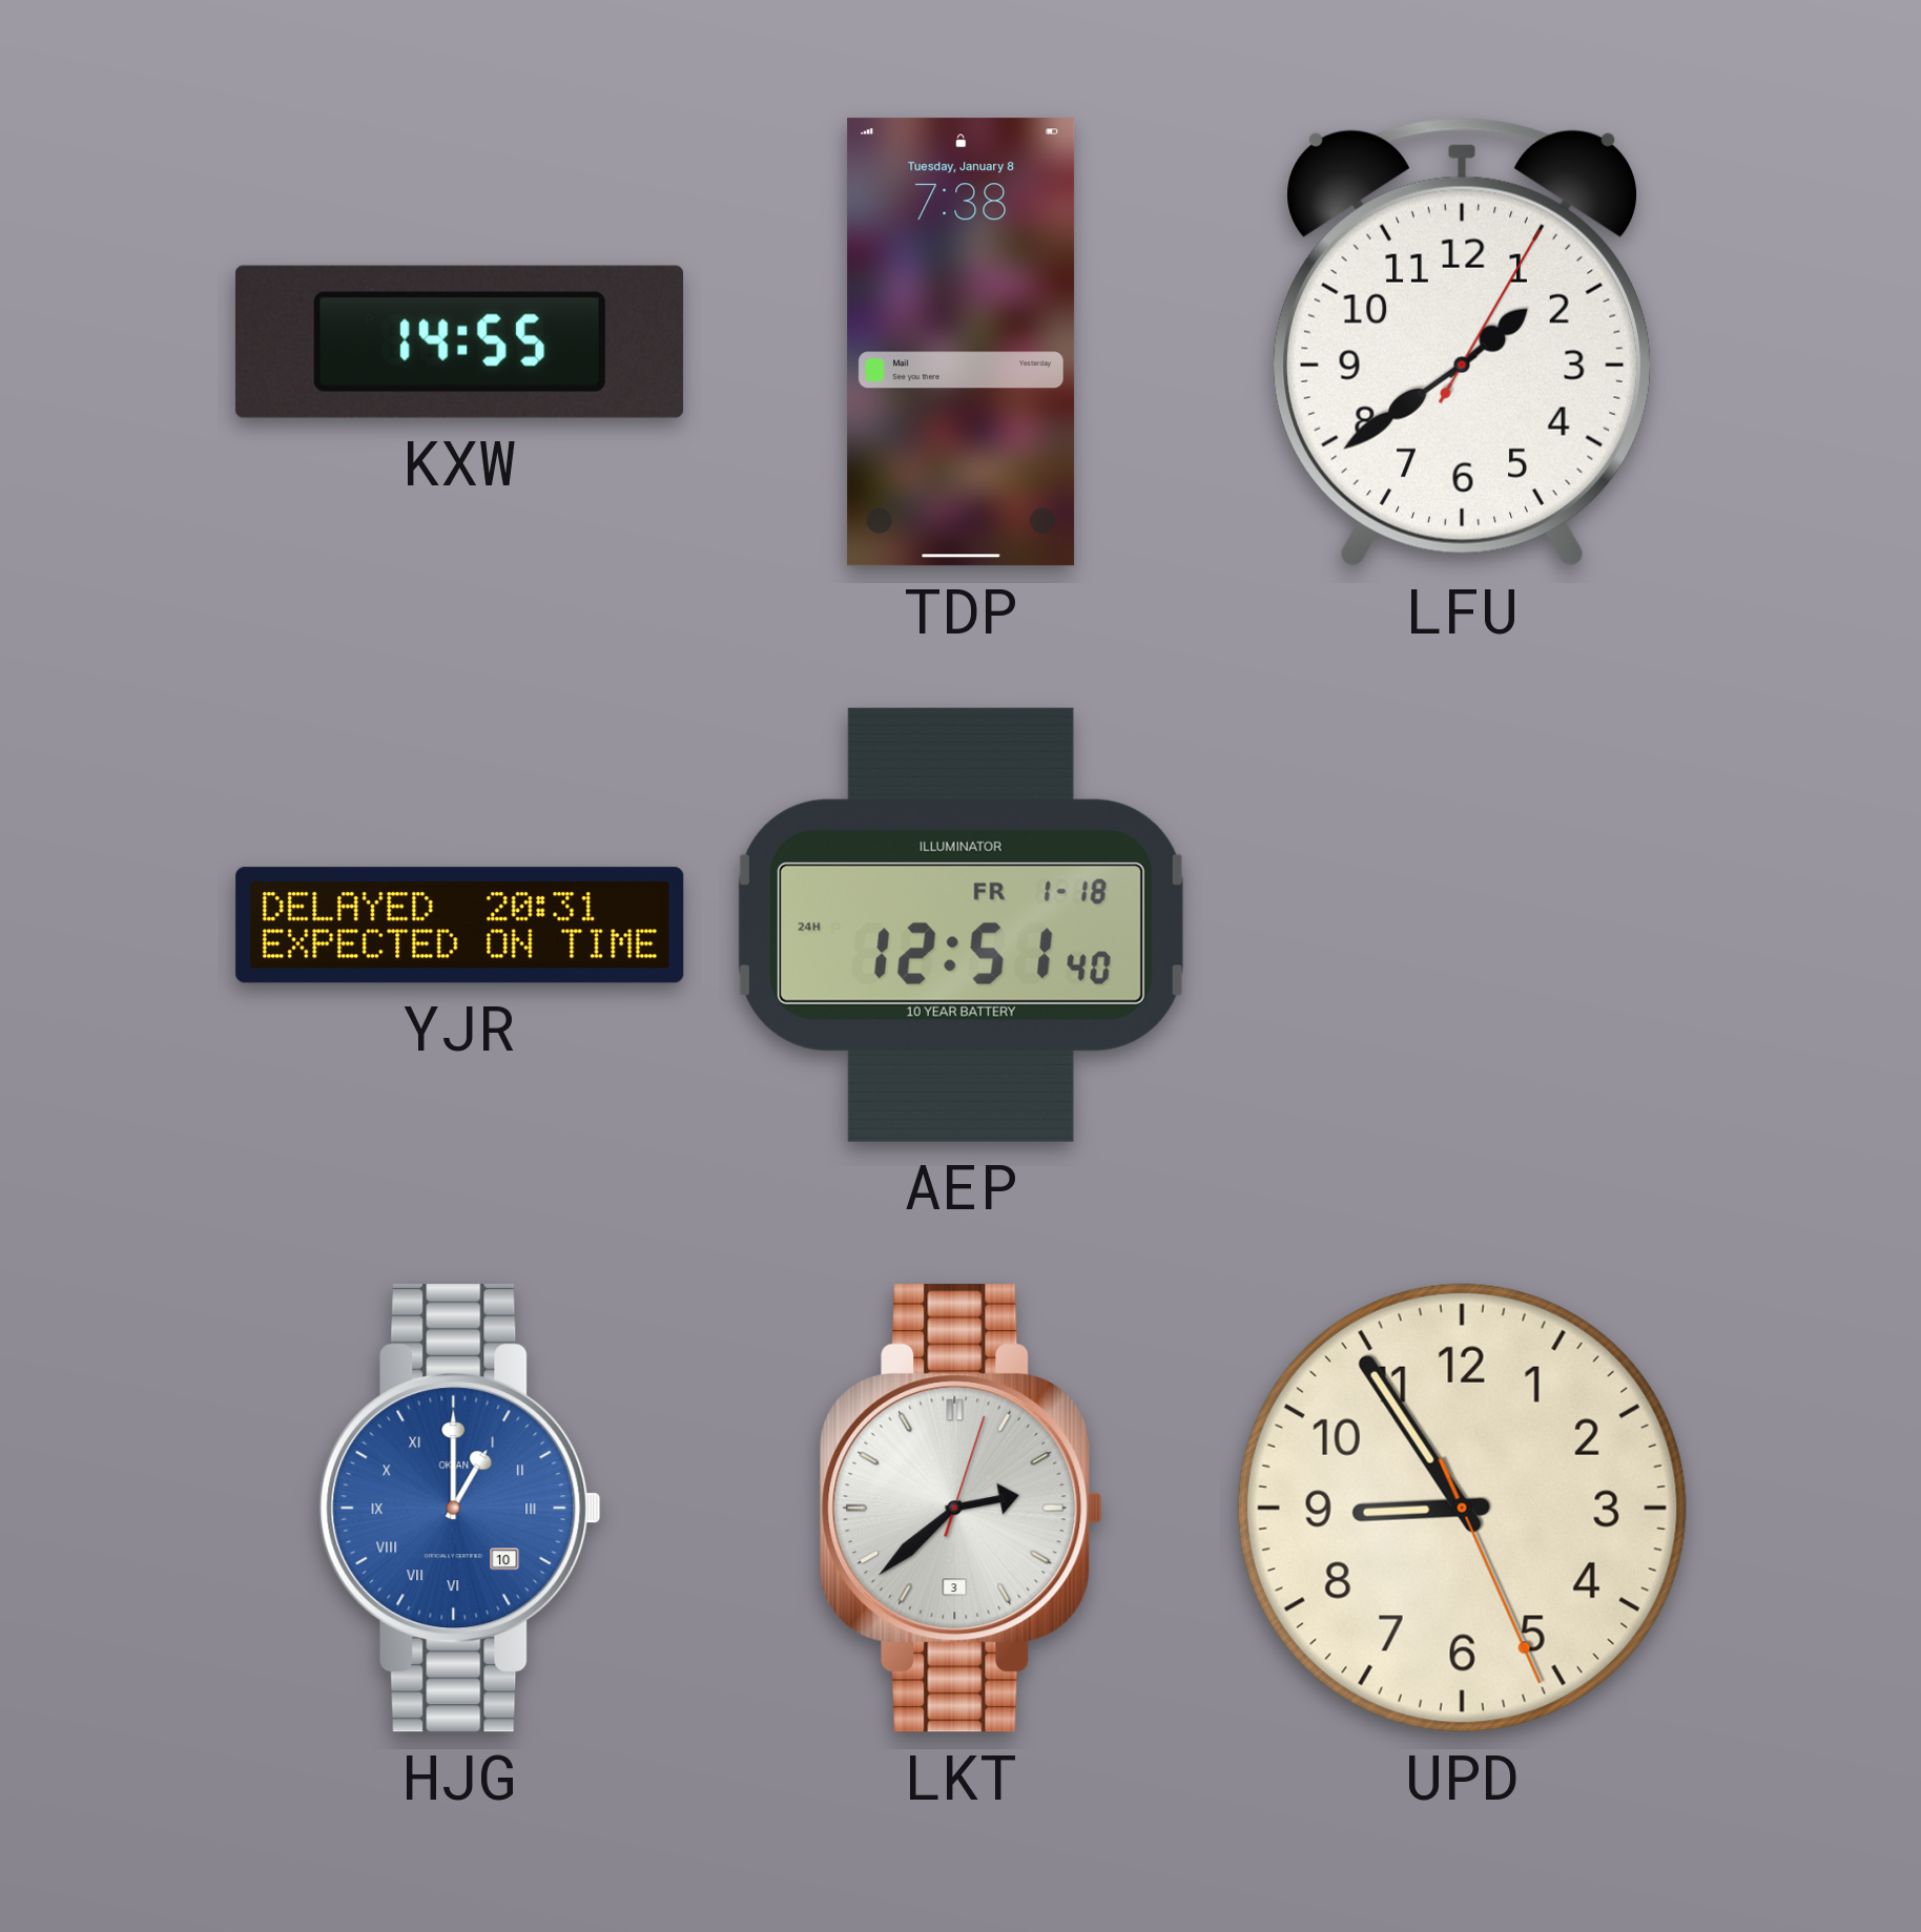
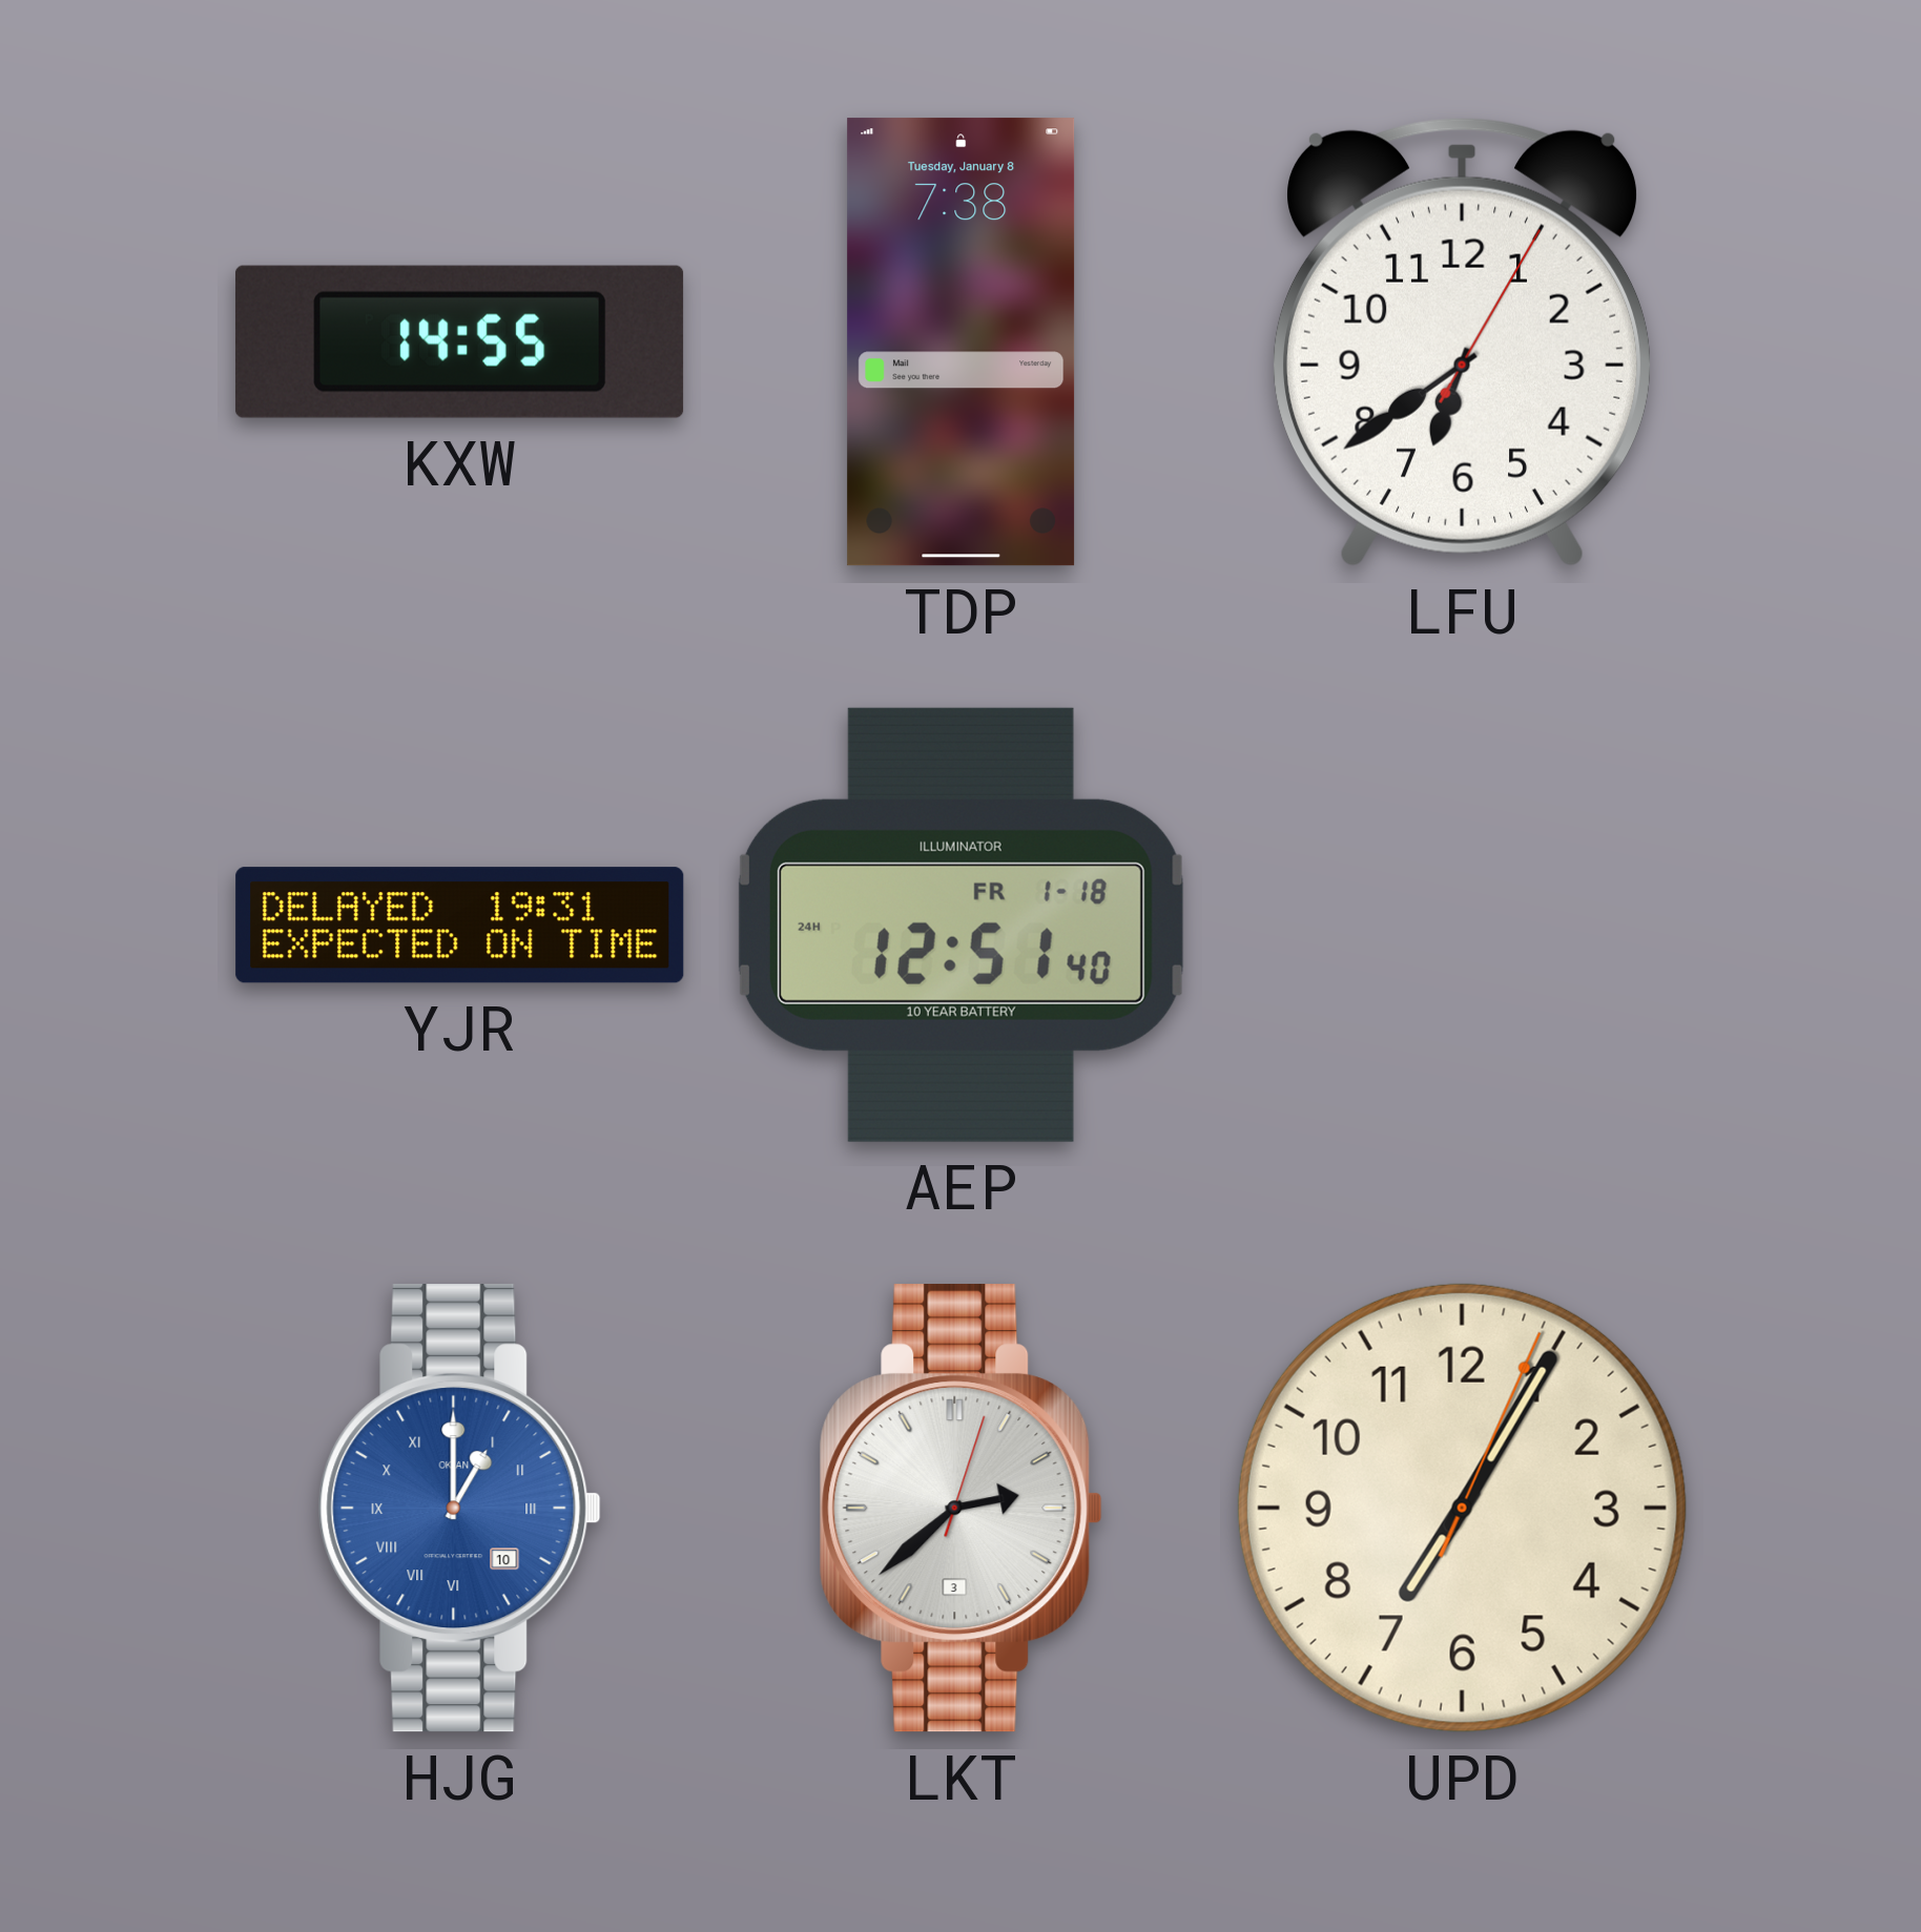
LFU: 1:39 -> 6:39 (1462, 342)
YJR: 20:31 -> 19:31 (460, 926)
UPD: 8:54 -> 7:05 (1462, 1508)
